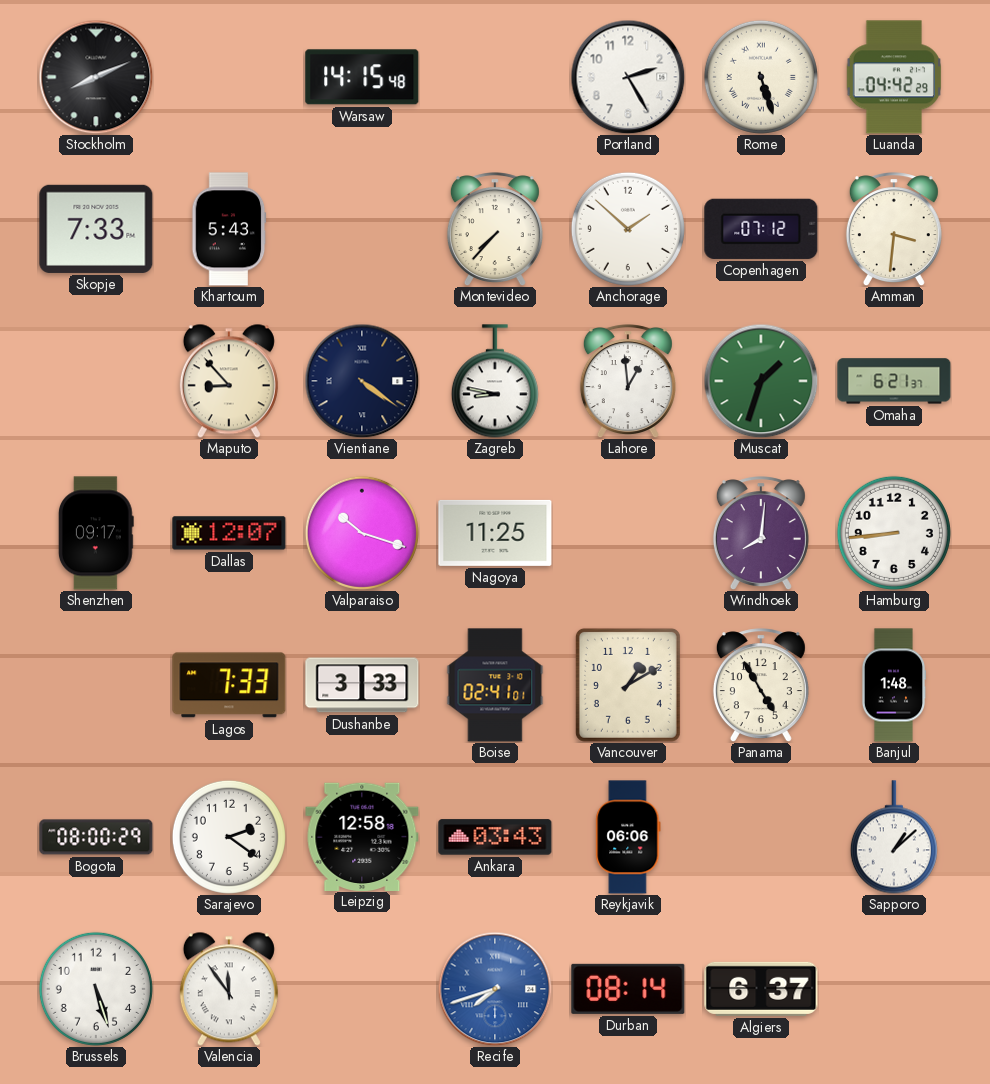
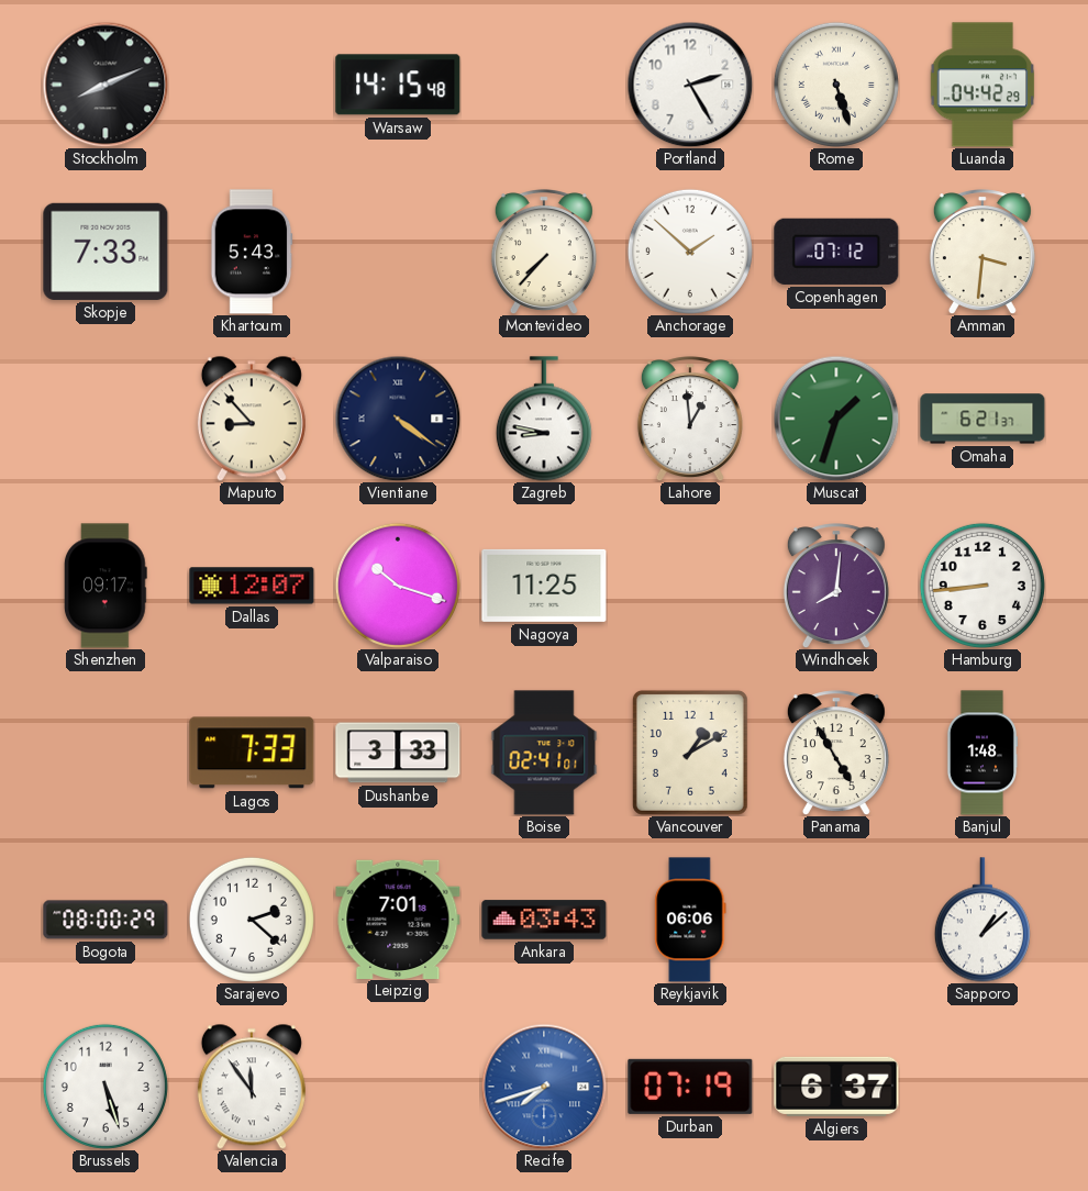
Sarajevo: 2:21 -> 2:22 (252, 920)
Leipzig: 12:58 -> 7:01 (398, 919)
Durban: 08:14 -> 07:19 (690, 1087)
